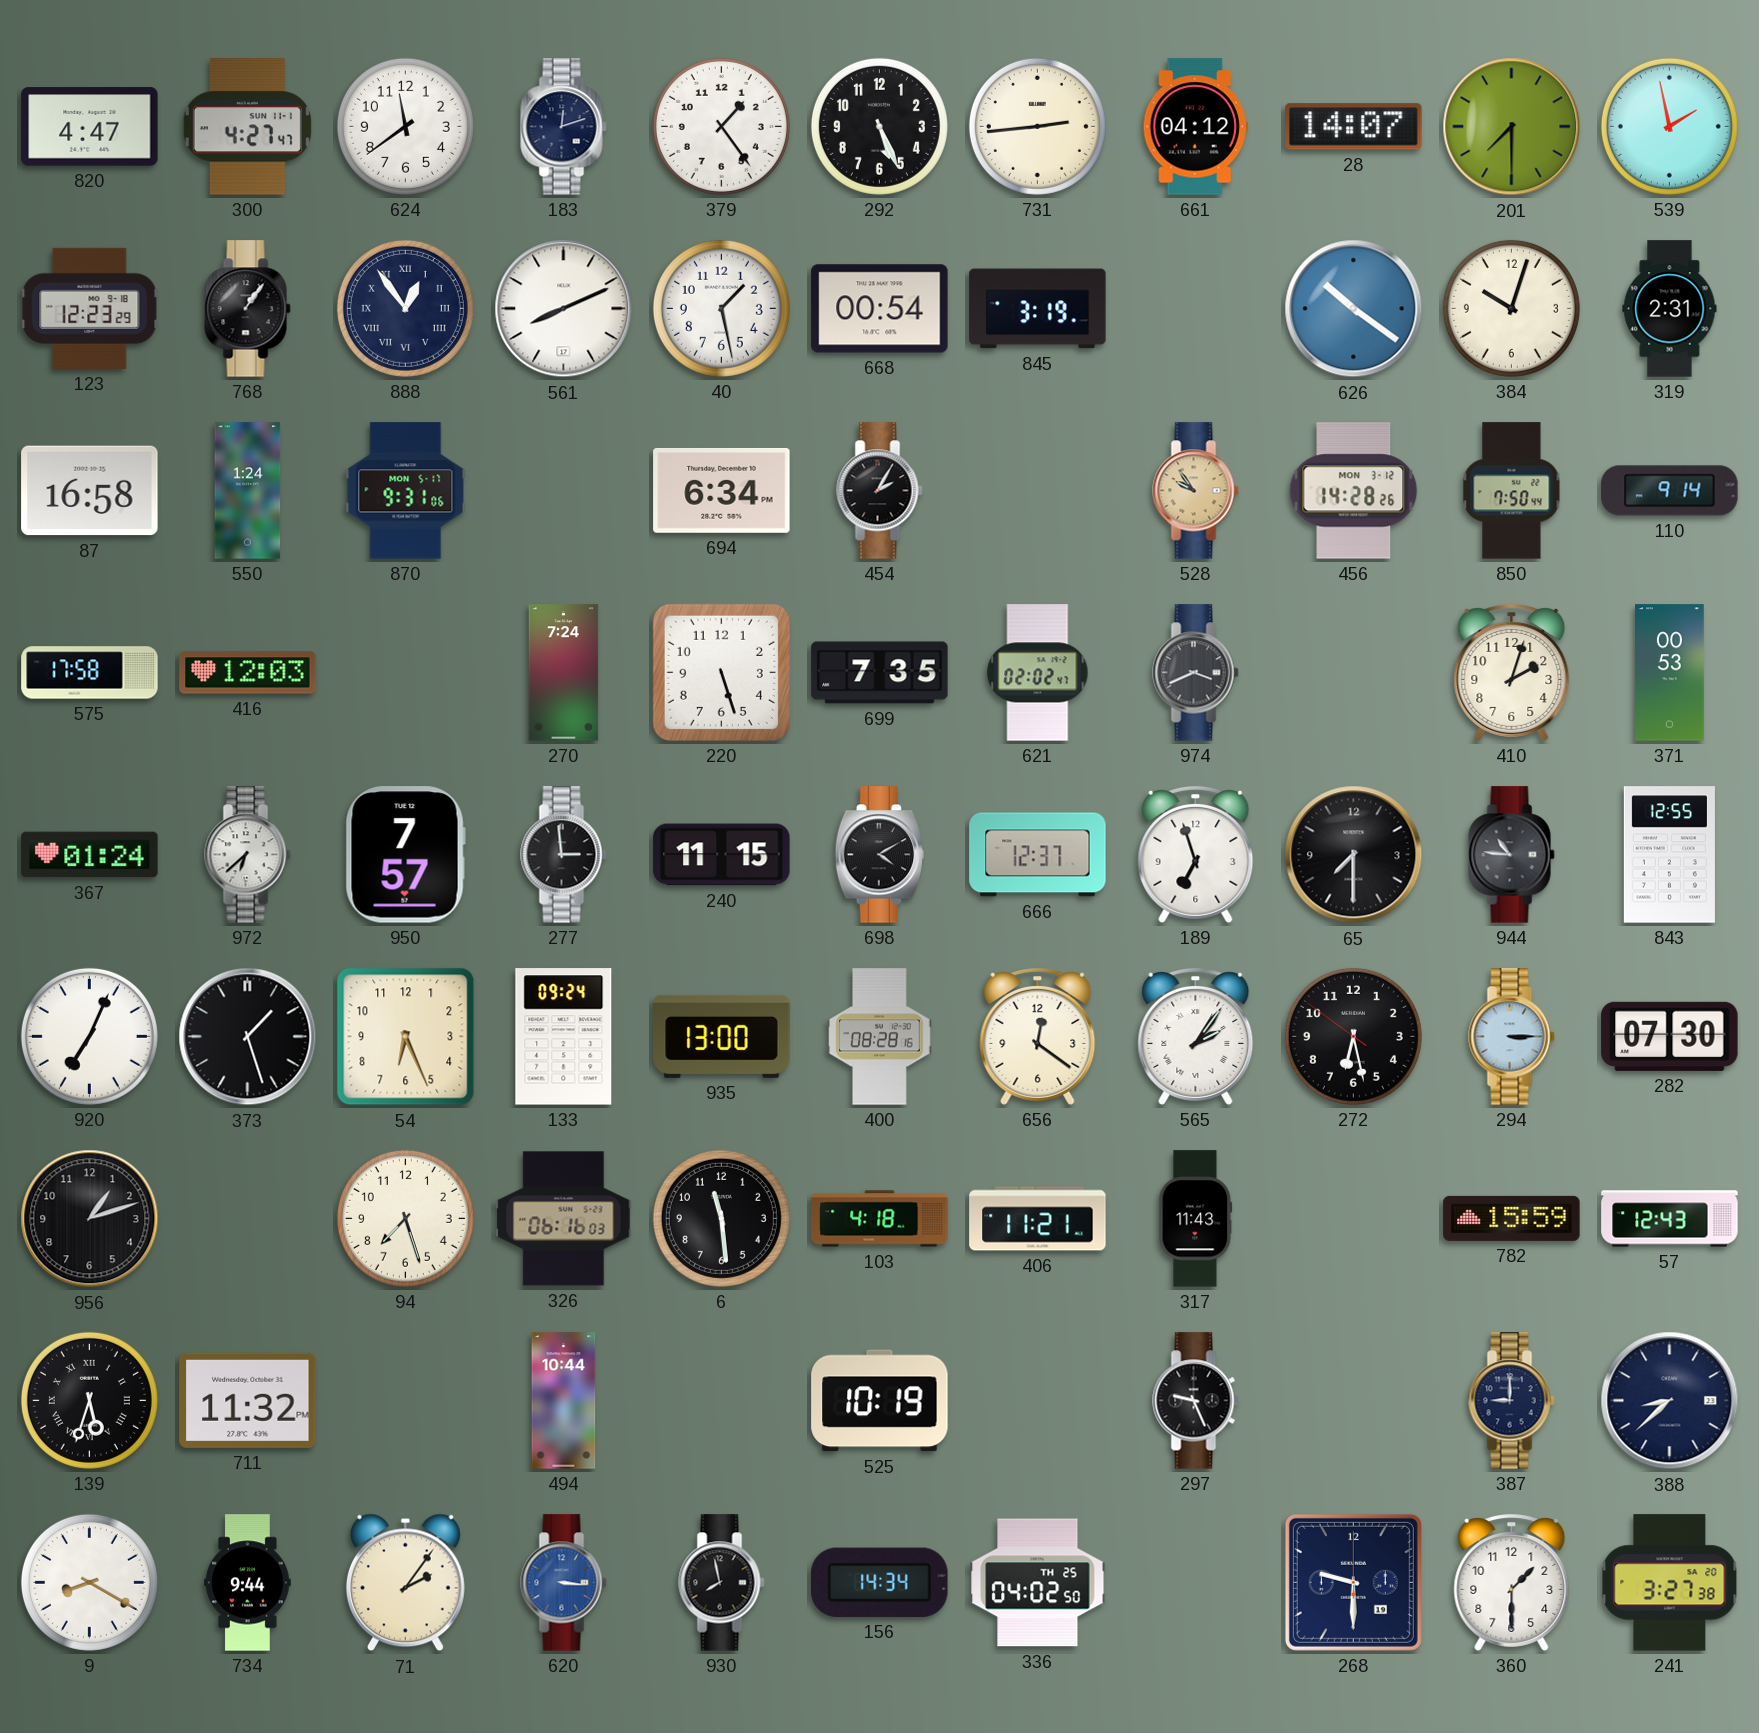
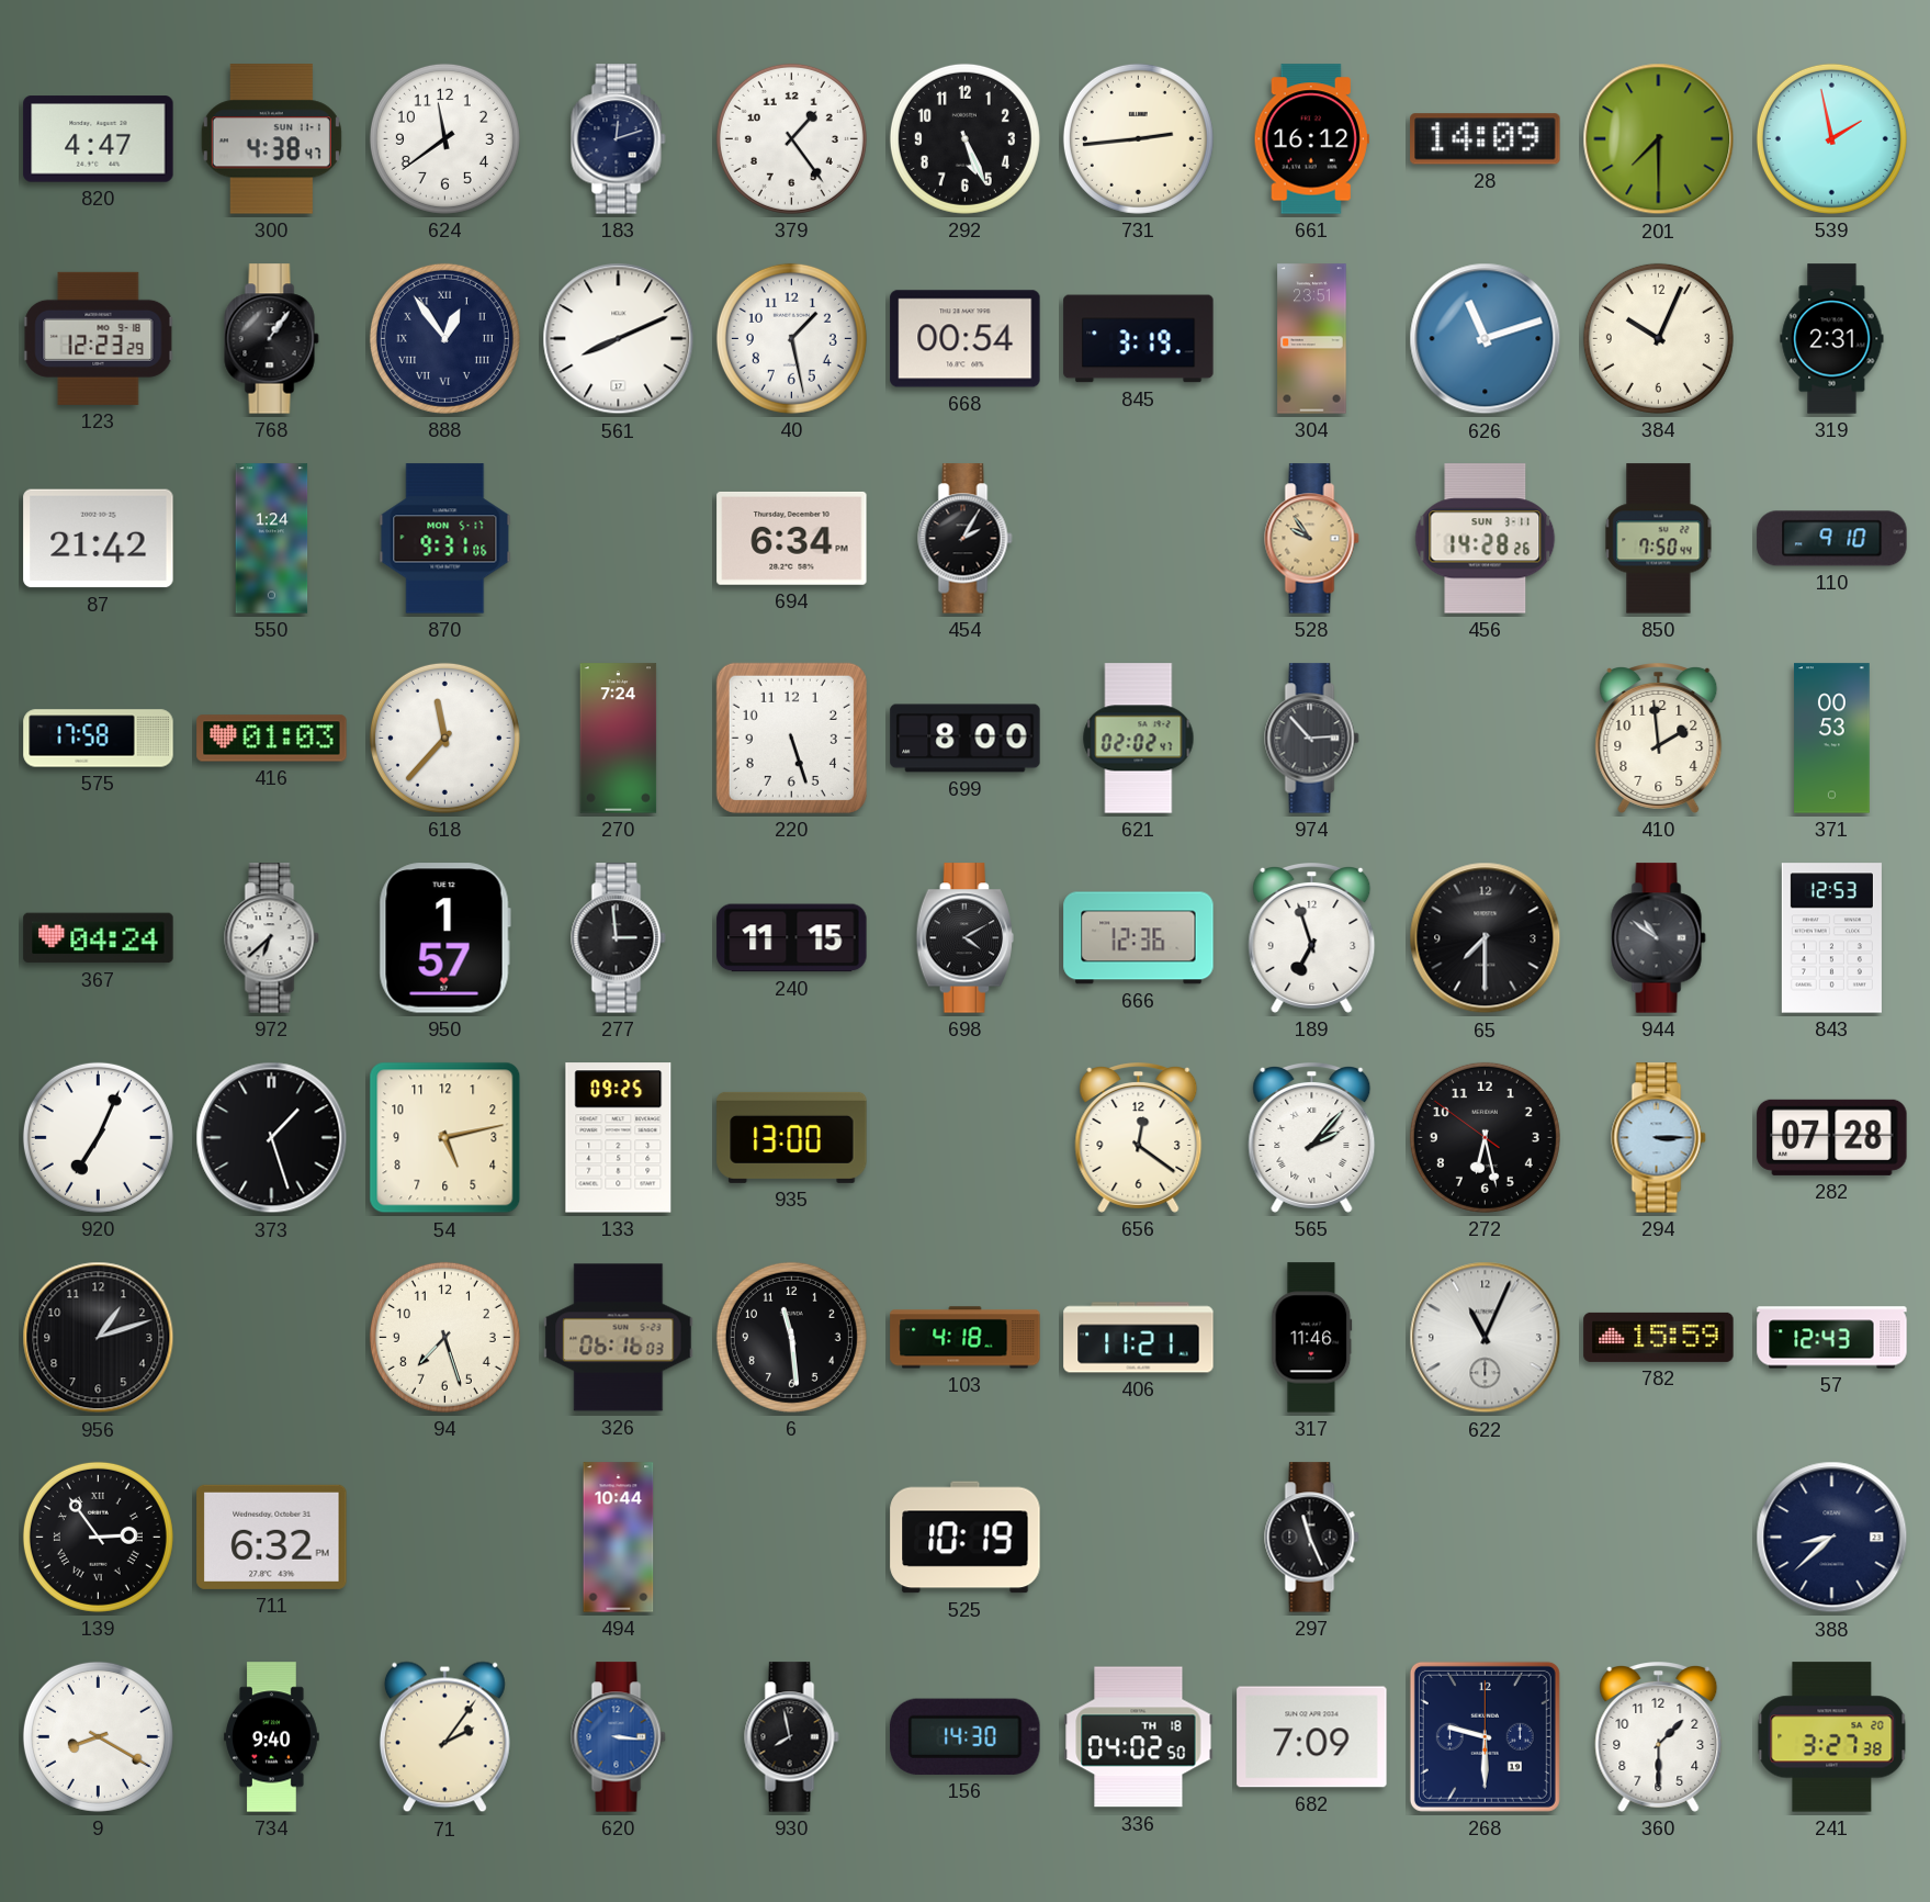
300: 4:27 -> 4:38 (271, 139)
661: 04:12 -> 16:12 (1311, 139)
28: 14:07 -> 14:09 (1486, 139)
304: none -> 23:51 (1312, 339)
626: 10:21 -> 11:12 (1486, 339)
384: 10:03 -> 10:04 (1658, 338)
87: 16:58 -> 21:42 (99, 539)
456 date: MON 3-12 -> SUN 3-11 (1486, 539)
110: 9:14 -> 9:10 (1832, 539)
416: 12:03 -> 01:03 (272, 739)
618: none -> 11:37 (444, 738)
699: 7:35 -> 8:00 (966, 739)
974: 3:41 -> 2:53 (1312, 739)
410: 2:03 -> 1:59 (1659, 739)
367: 01:24 -> 04:24 (99, 938)
950: 7:57 -> 1:57 (444, 938)
666: 12:37 -> 12:36 (1139, 938)
944: 10:46 -> 10:51 (1659, 938)
843: 12:55 -> 12:53 (1831, 938)
54: 6:26 -> 5:13 (445, 1138)
133: 09:24 -> 09:25 (619, 1138)
400: 08:28 -> none (880, 1037)
565: 2:06 -> 2:07 (1312, 1138)
282: 07:30 -> 07:28 (1832, 1137)
317: 11:43 -> 11:46 (1312, 1338)
622: none -> 11:04 (1486, 1338)
139: 5:33 -> 2:54 (98, 1537)
711: 11:32 -> 6:32 (272, 1537)
297: 9:26 -> 11:26 (1312, 1538)
387: 9:00 -> none (1512, 1401)
734: 9:44 -> 9:40 (272, 1737)
156: 14:34 -> 14:30 (966, 1736)
336 date: TH 25 -> TH 18 (1139, 1737)
682: none -> 7:09 (1312, 1737)
